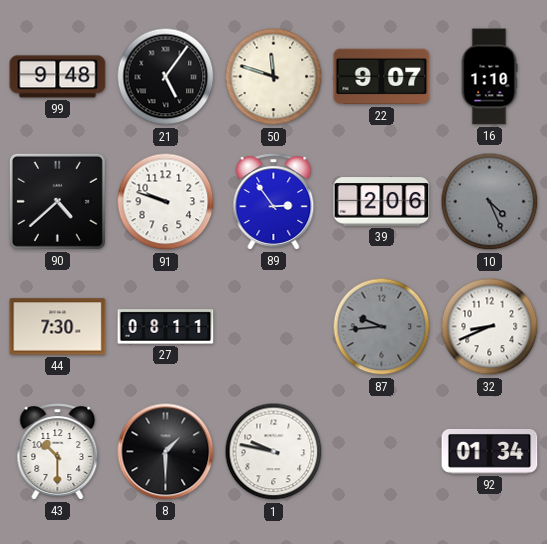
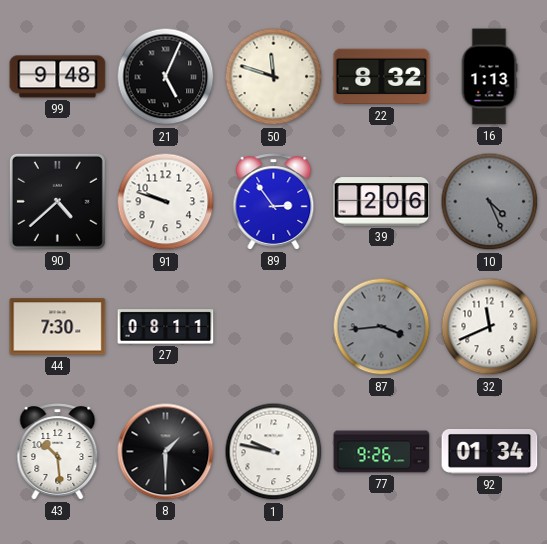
21: 5:06 -> 5:04 (166, 77)
22: 9:07 -> 8:32 (382, 77)
16: 1:10 -> 1:13 (489, 77)
87: 9:44 -> 3:44 (382, 327)
32: 8:41 -> 11:41 (490, 327)
43: 10:30 -> 10:29 (58, 452)
77: none -> 9:26 (382, 452)
